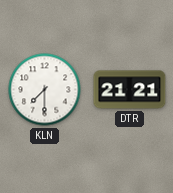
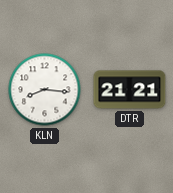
KLN: 7:30 -> 8:16 (45, 90)
